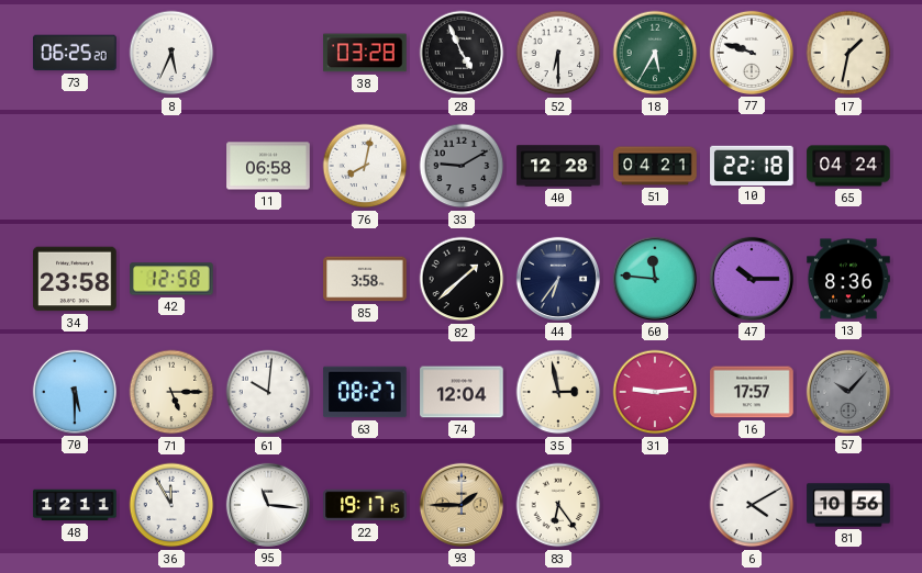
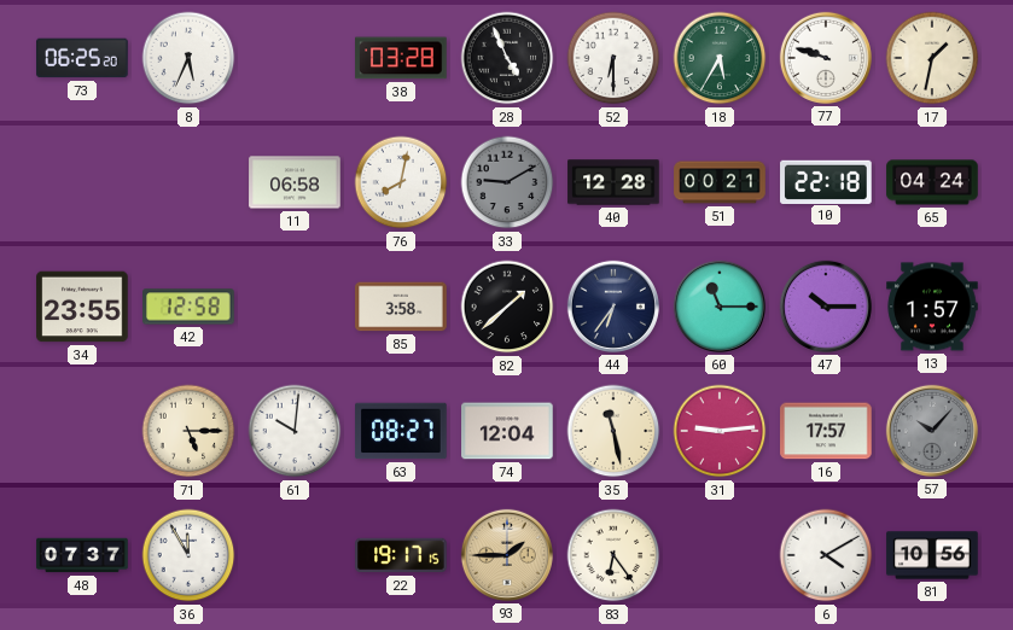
51: 04:21 -> 00:21 (720, 182)
34: 23:58 -> 23:55 (82, 307)
60: 11:46 -> 11:15 (720, 307)
13: 8:36 -> 1:57 (932, 307)
70: 5:30 -> none (75, 392)
35: 2:58 -> 11:28 (613, 431)
48: 12:11 -> 07:37 (82, 555)
95: 11:16 -> none (268, 505)
